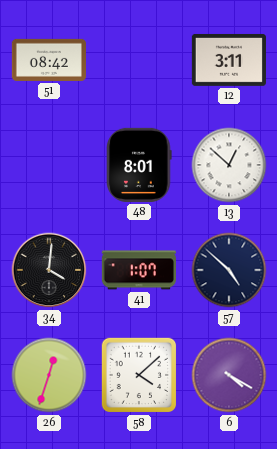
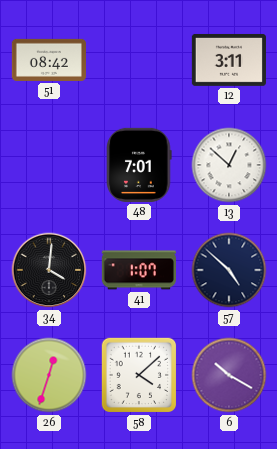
48: 8:01 -> 7:01 (139, 165)
6: 4:20 -> 10:20 (229, 375)
